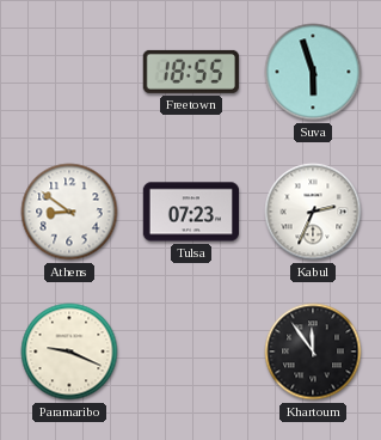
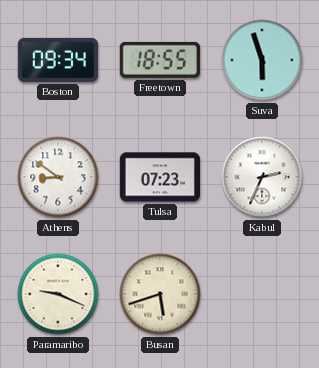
Boston: none -> 09:34 (57, 60)
Busan: none -> 5:42 (160, 294)
Khartoum: 11:54 -> none (313, 352)
